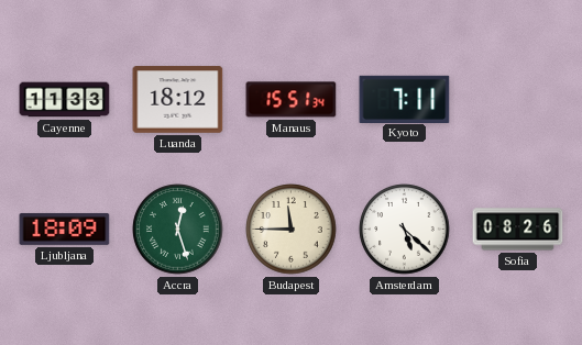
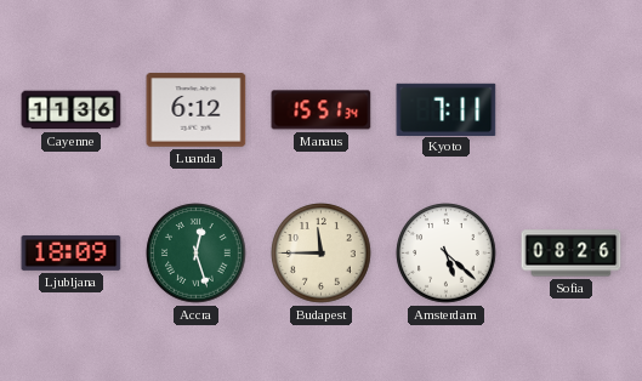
Cayenne: 11:33 -> 11:36 (72, 110)
Luanda: 18:12 -> 6:12 (197, 110)
